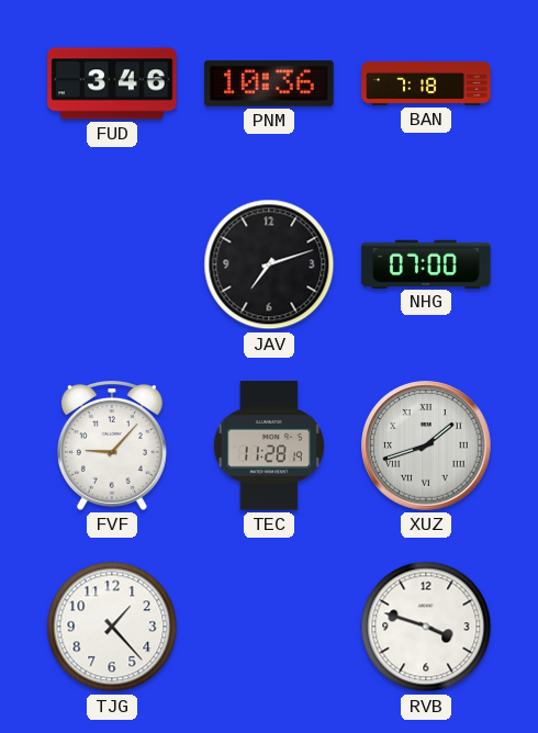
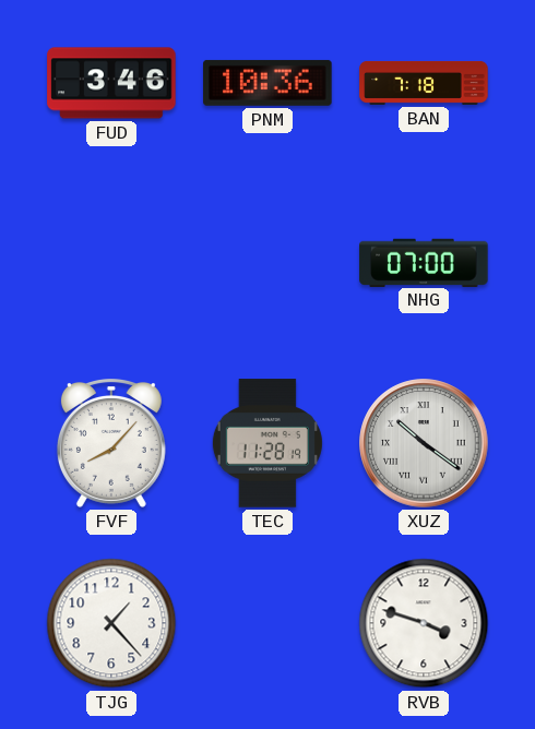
JAV: 7:12 -> none (269, 264)
FVF: 9:07 -> 8:07 (111, 444)
XUZ: 1:42 -> 10:21 (424, 443)
